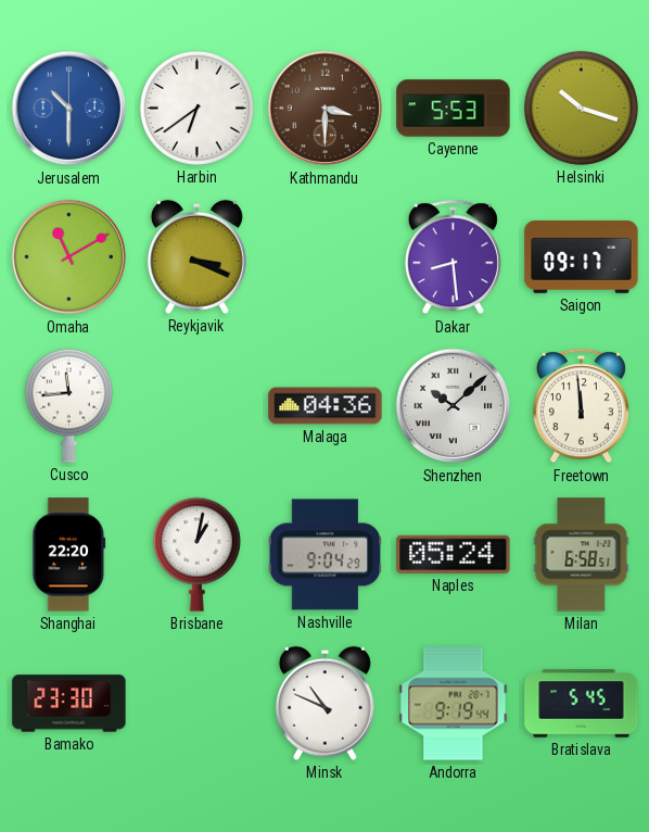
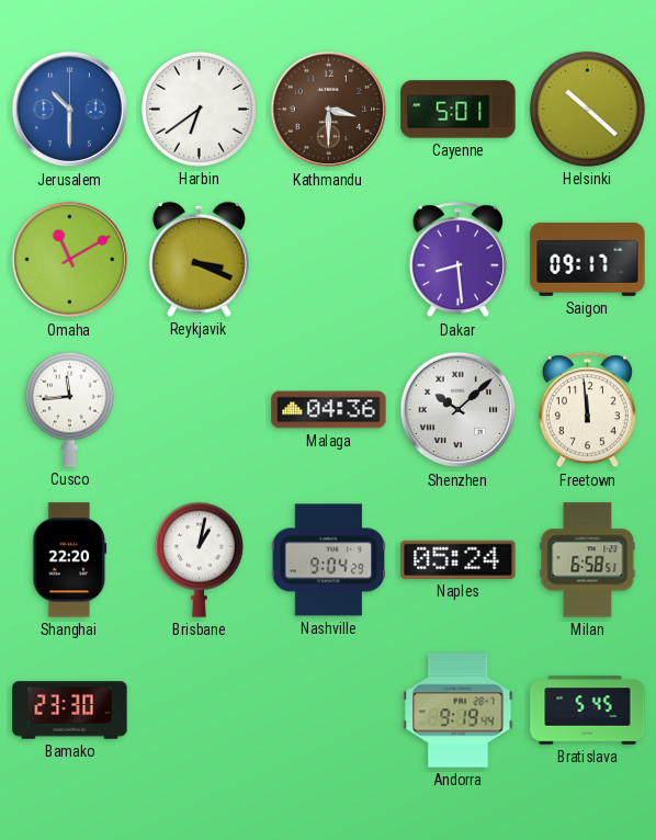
Cayenne: 5:53 -> 5:01 (459, 110)
Helsinki: 10:18 -> 10:22 (587, 109)
Minsk: 10:49 -> none (324, 703)
